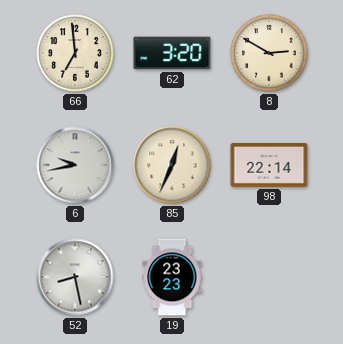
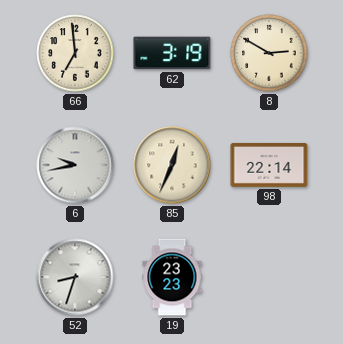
62: 3:20 -> 3:19 (172, 53)
52: 8:28 -> 8:33 (75, 277)
